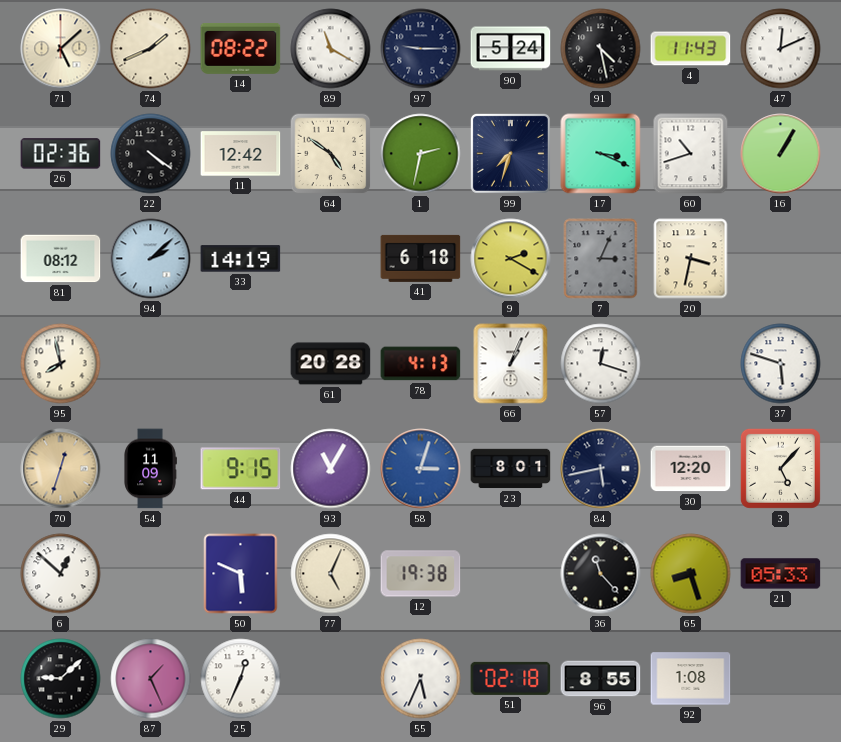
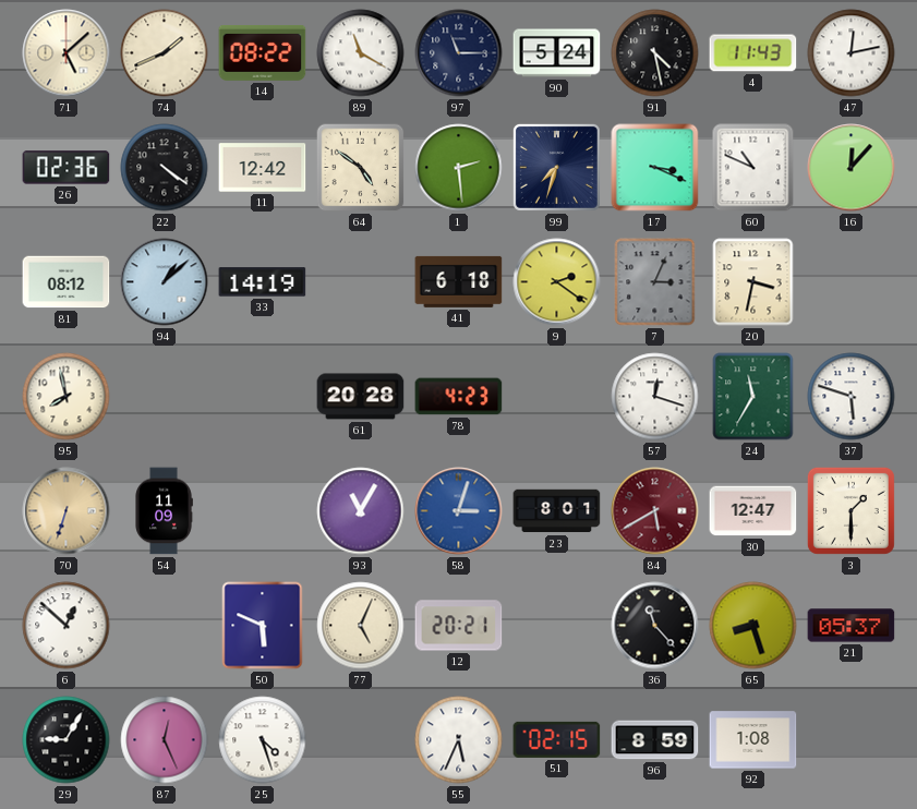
97: 9:15 -> 11:15 (459, 53)
47: 12:11 -> 12:13 (852, 53)
1: 2:32 -> 2:29 (459, 168)
60: 10:42 -> 10:49 (753, 168)
16: 1:05 -> 12:07 (852, 168)
94: 2:08 -> 1:08 (165, 282)
9: 2:20 -> 2:21 (557, 282)
78: 4:13 -> 4:23 (459, 397)
66: 1:04 -> none (511, 364)
24: none -> 11:35 (753, 397)
70: 12:33 -> 6:33 (67, 511)
44: 9:15 -> none (241, 469)
84: 5:43 -> 5:40 (655, 511)
84 dial: navy -> burgundy (655, 511)
30: 12:20 -> 12:47 (753, 511)
3: 5:07 -> 1:30 (850, 510)
12: 19:38 -> 20:21 (459, 626)
21: 05:33 -> 05:37 (852, 626)
29: 9:08 -> 9:05 (67, 740)
87: 1:26 -> 12:26 (165, 740)
25: 12:34 -> 4:27 (263, 740)
51: 02:18 -> 02:15 (557, 739)
96: 8:55 -> 8:59 (655, 740)
